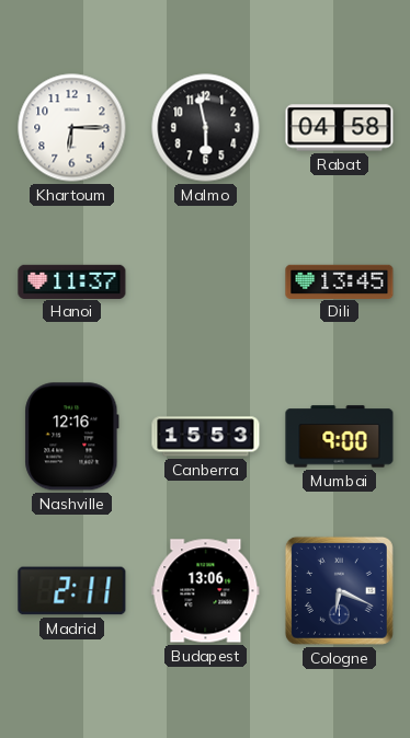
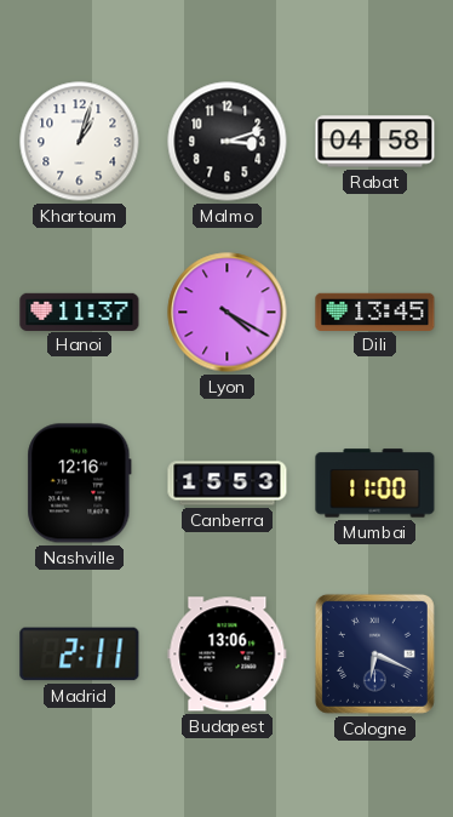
Khartoum: 6:15 -> 1:03 (80, 142)
Malmo: 5:58 -> 3:12 (228, 142)
Lyon: none -> 4:20 (228, 313)
Mumbai: 9:00 -> 11:00 (375, 484)
